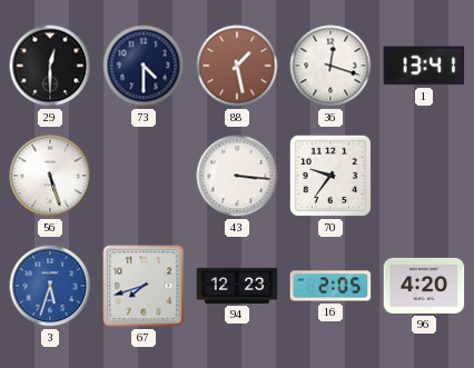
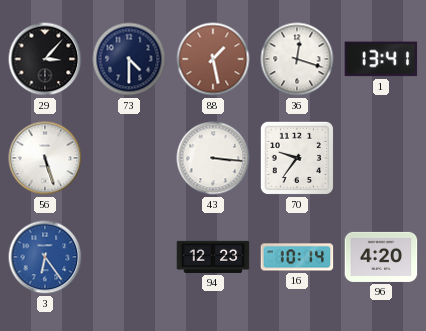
29: 12:30 -> 3:07 (45, 59)
3: 5:33 -> 6:24 (45, 257)
67: 7:42 -> none (144, 286)
16: 2:05 -> 10:14 (297, 257)
